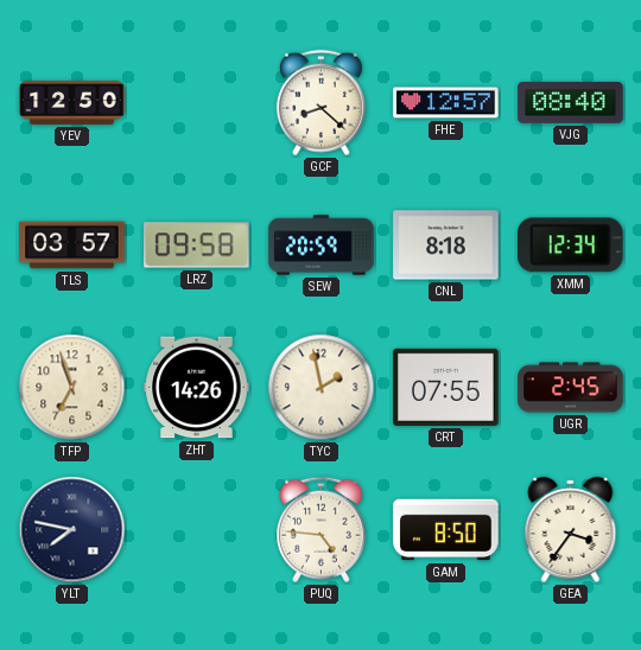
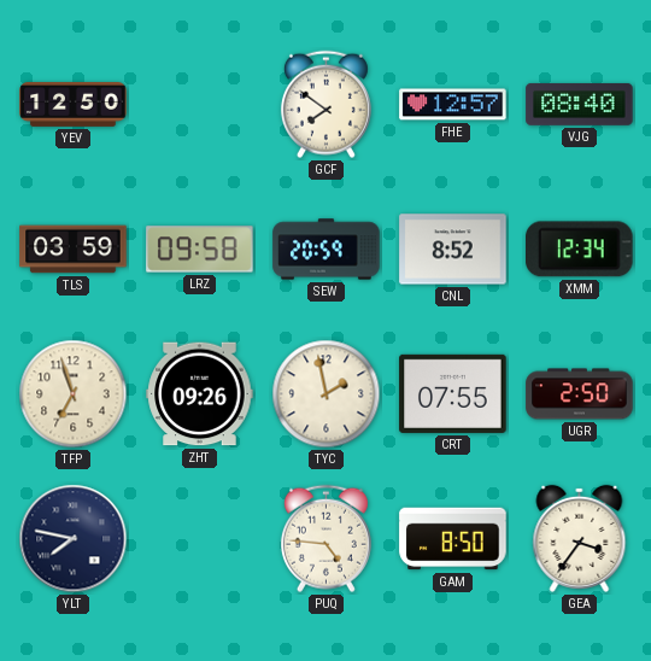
GCF: 8:22 -> 7:51 (325, 105)
TLS: 03:57 -> 03:59 (74, 250)
CNL: 8:18 -> 8:52 (453, 250)
ZHT: 14:26 -> 09:26 (200, 394)
UGR: 2:45 -> 2:50 (580, 394)
